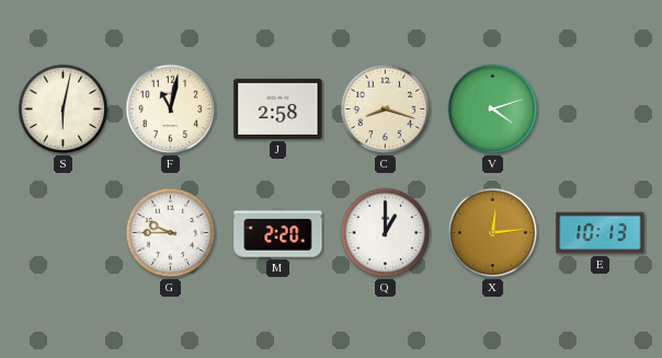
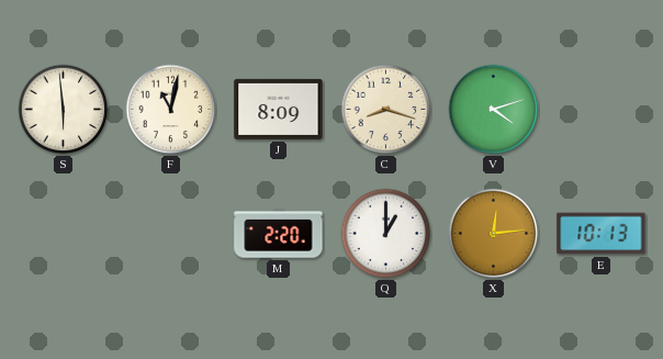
S: 6:02 -> 5:59 (64, 110)
J: 2:58 -> 8:09 (279, 109)
G: 9:45 -> none (171, 233)
